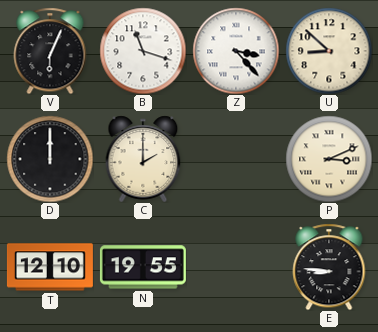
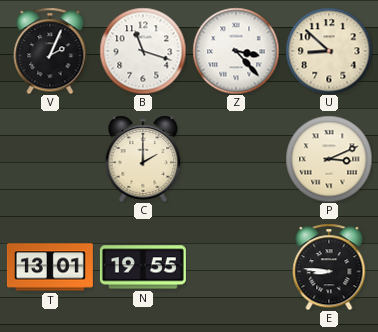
V: 6:04 -> 2:04 (50, 51)
D: 12:00 -> none (50, 159)
T: 12:10 -> 13:01 (50, 267)
